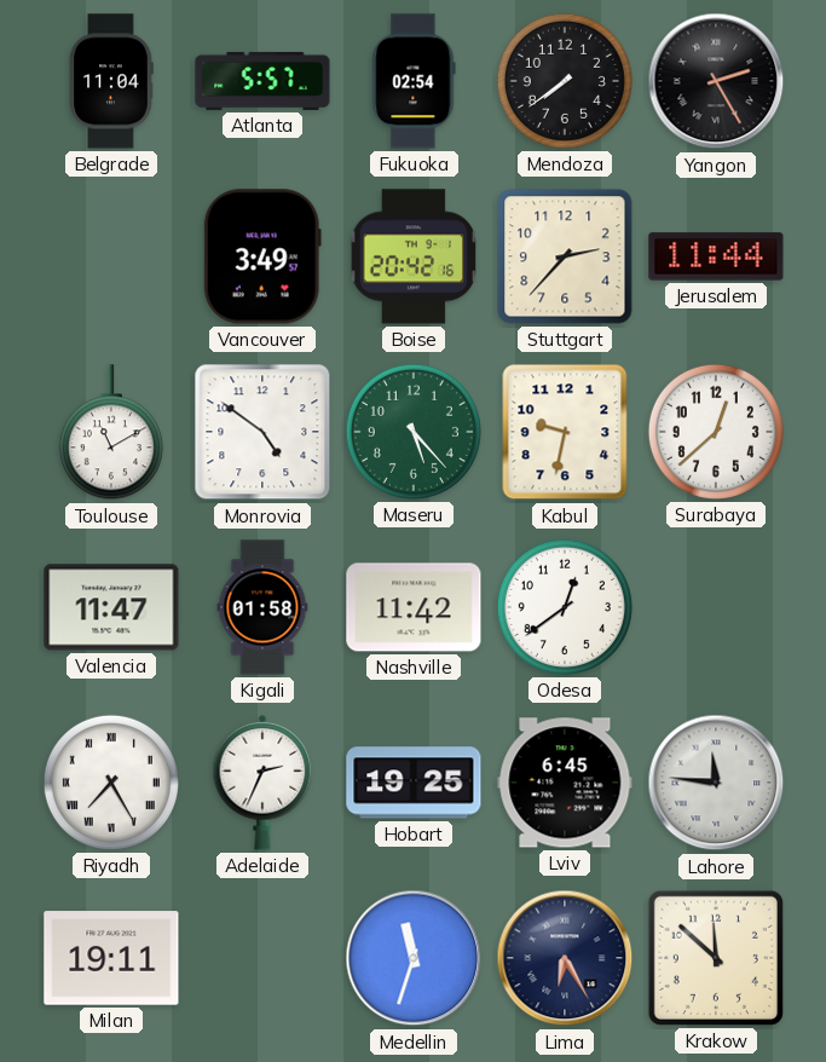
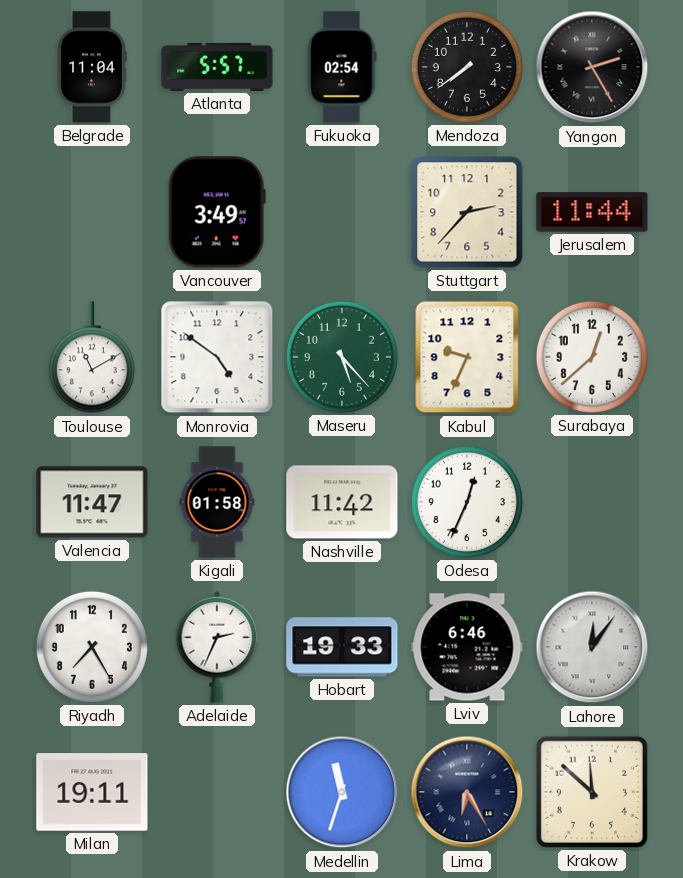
Boise: 20:42 -> none (414, 256)
Kabul: 9:32 -> 9:34 (467, 357)
Odesa: 12:39 -> 12:34 (467, 502)
Riyadh numerals: Roman -> Arabic (92, 647)
Hobart: 19:25 -> 19:33 (342, 647)
Lviv: 6:45 -> 6:46 (467, 647)
Lahore: 11:46 -> 12:06 (592, 647)
